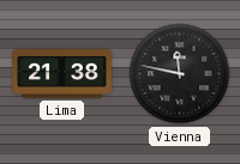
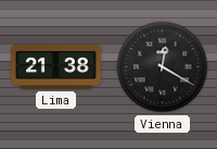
Vienna: 11:47 -> 12:20 (163, 67)
